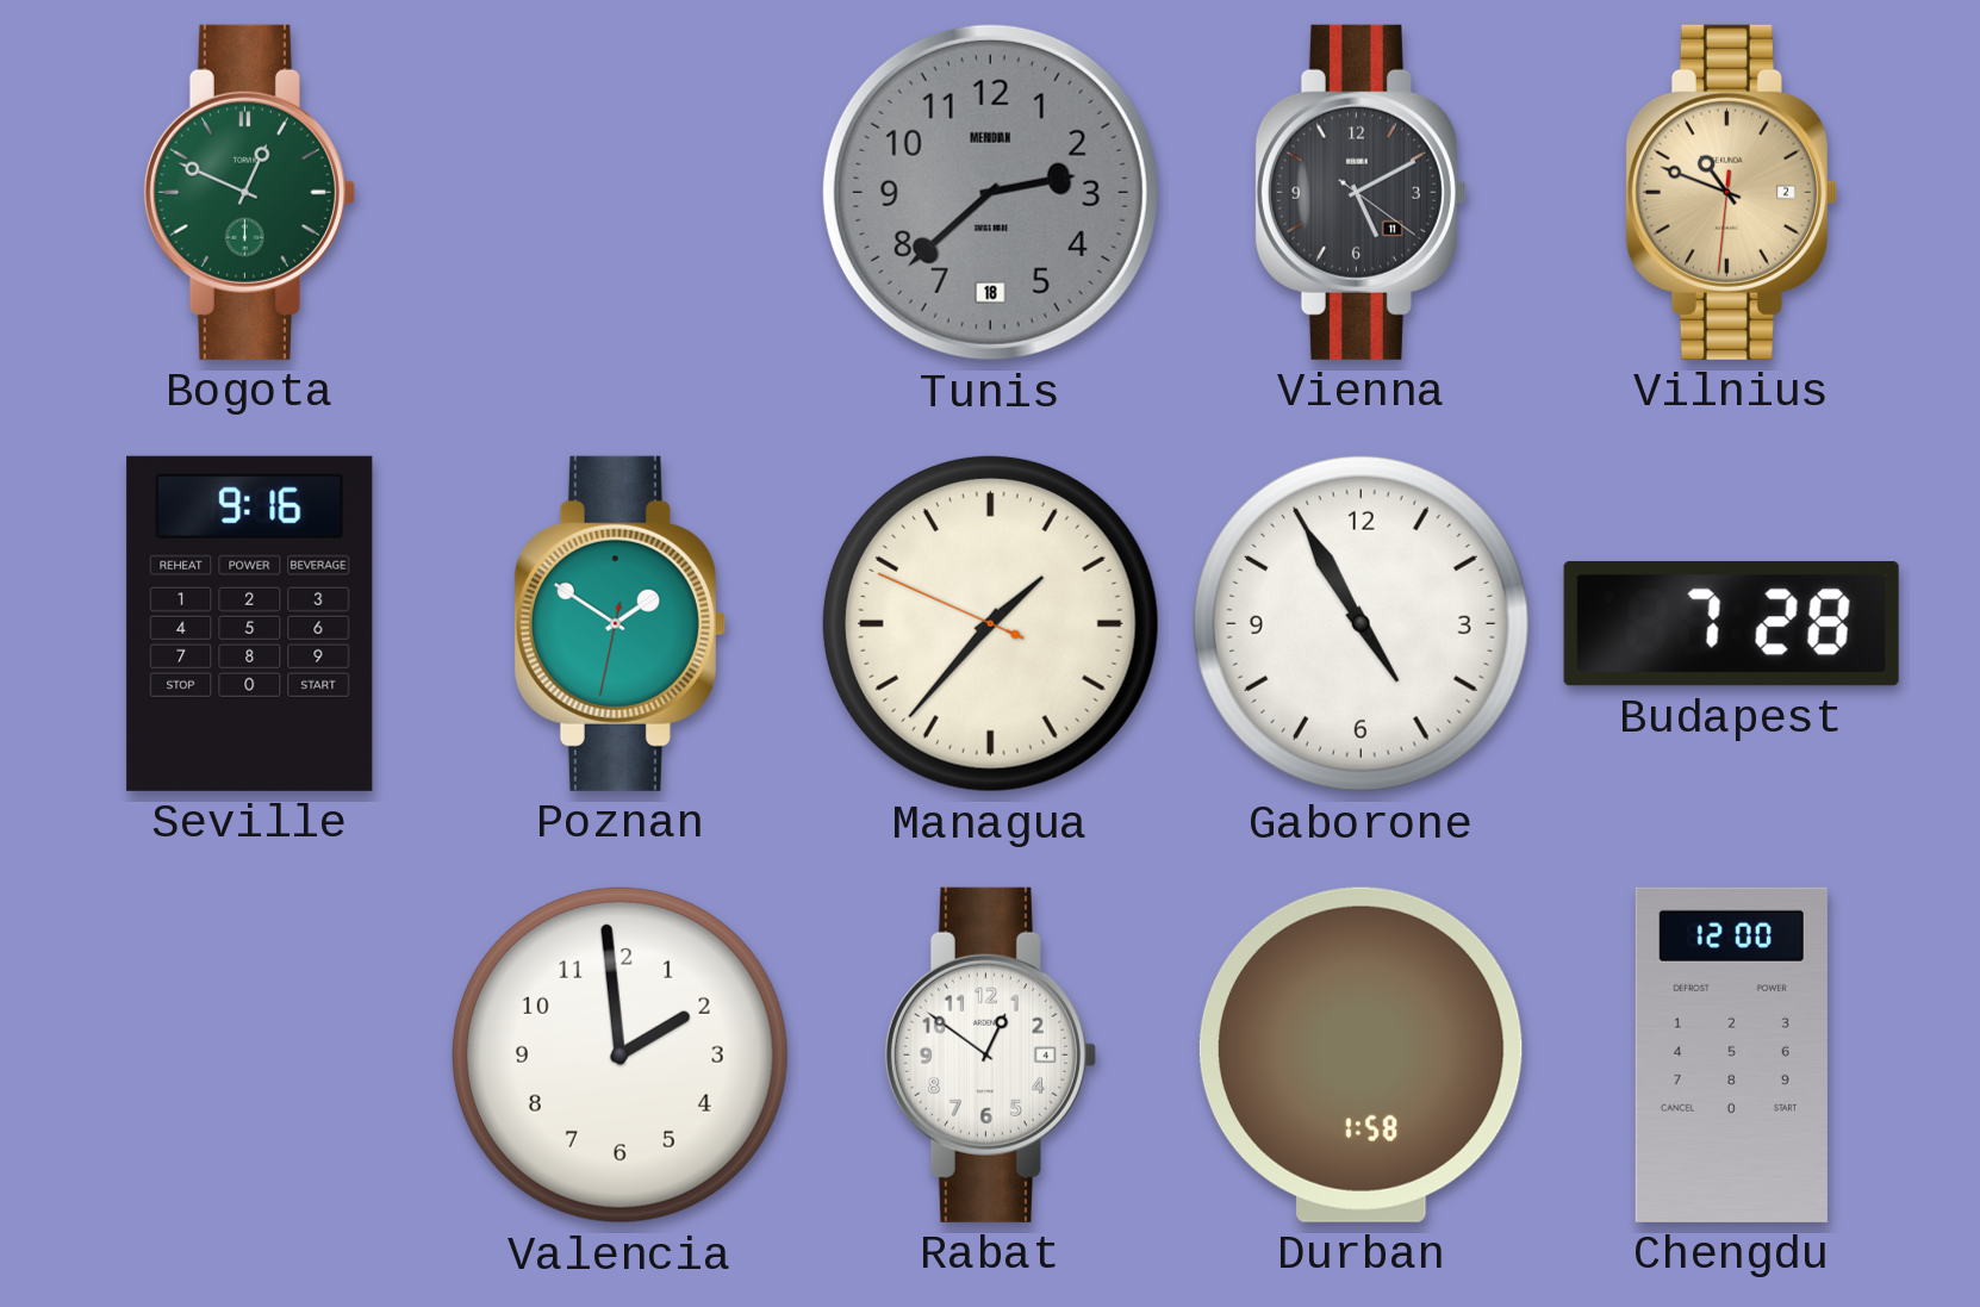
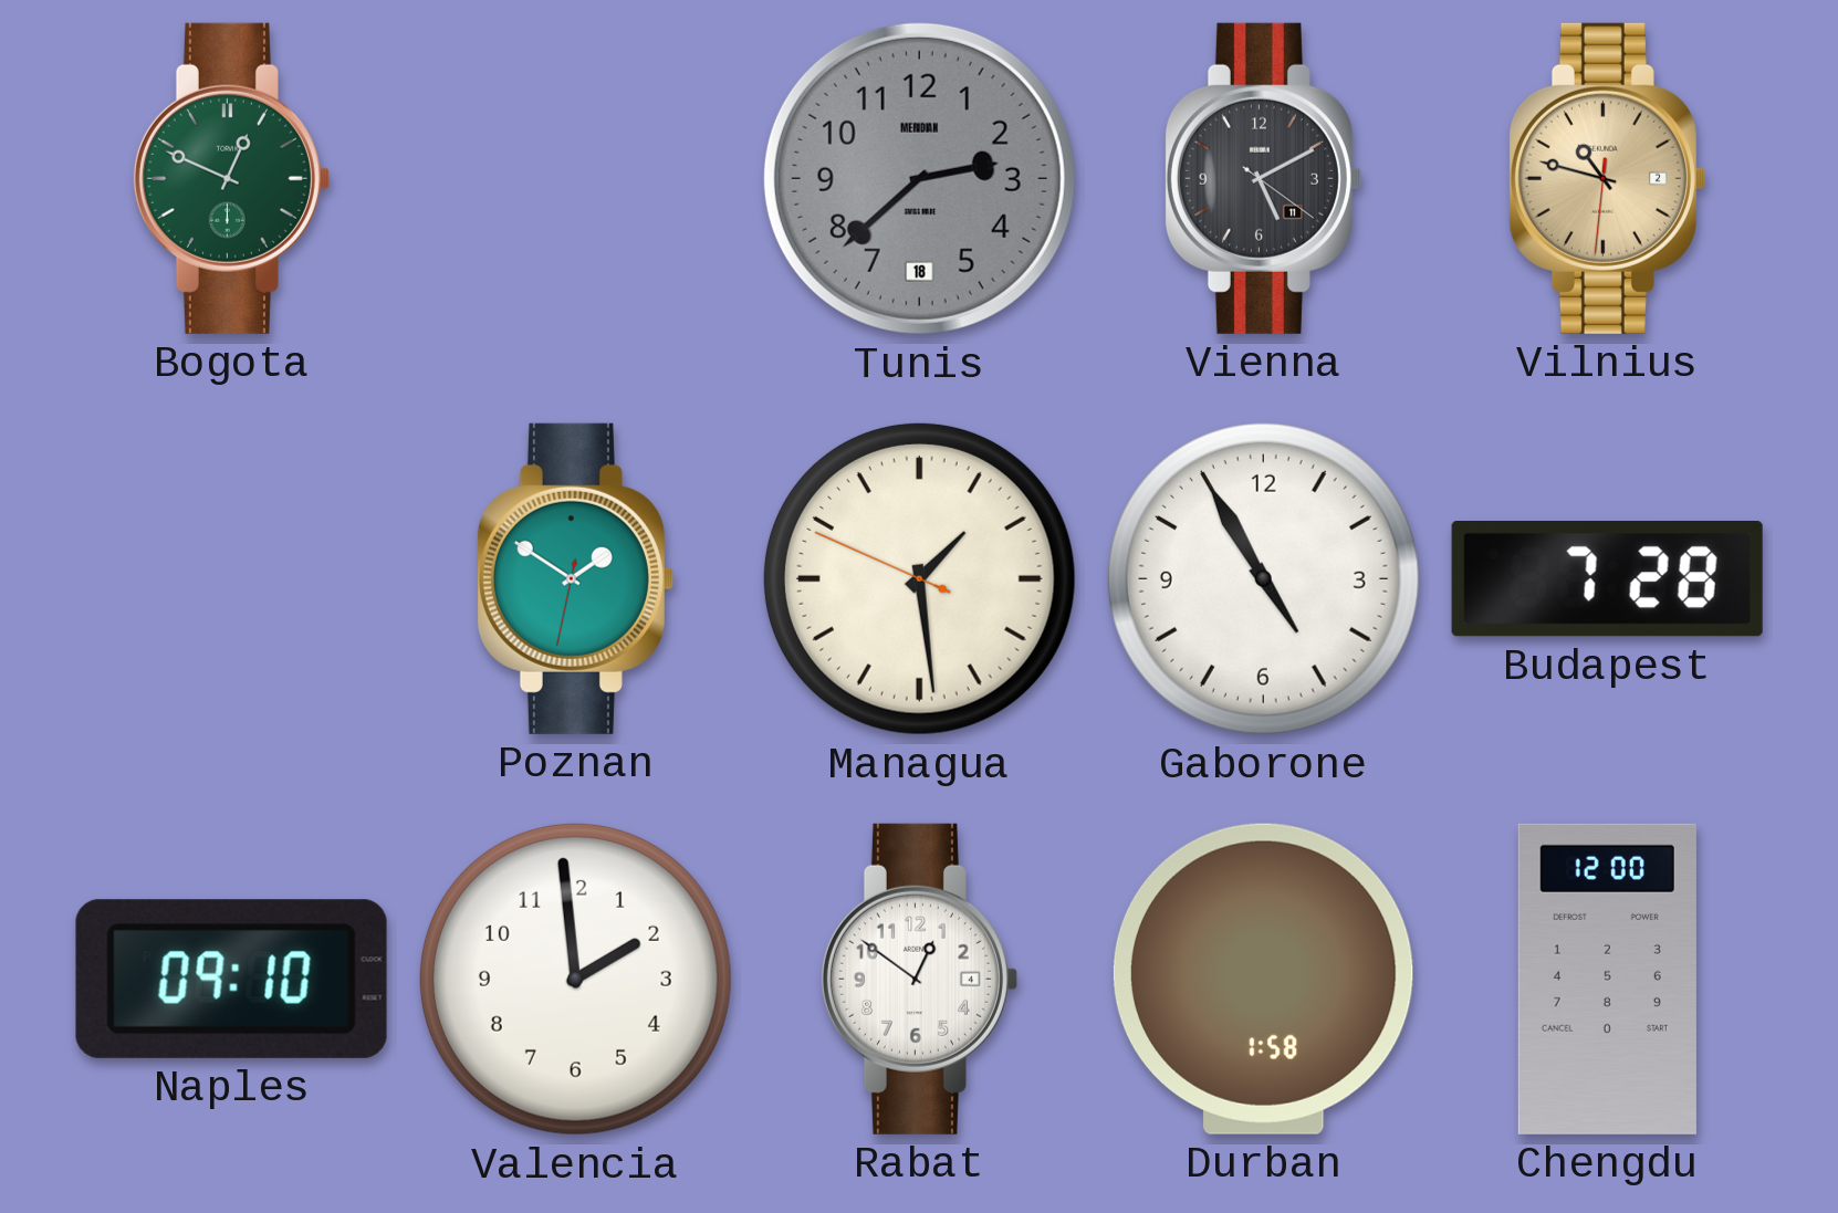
Vilnius: 10:48 -> 10:47 (1607, 178)
Seville: 9:16 -> none (250, 623)
Managua: 1:36 -> 1:28 (919, 578)
Naples: none -> 09:10 (231, 979)
